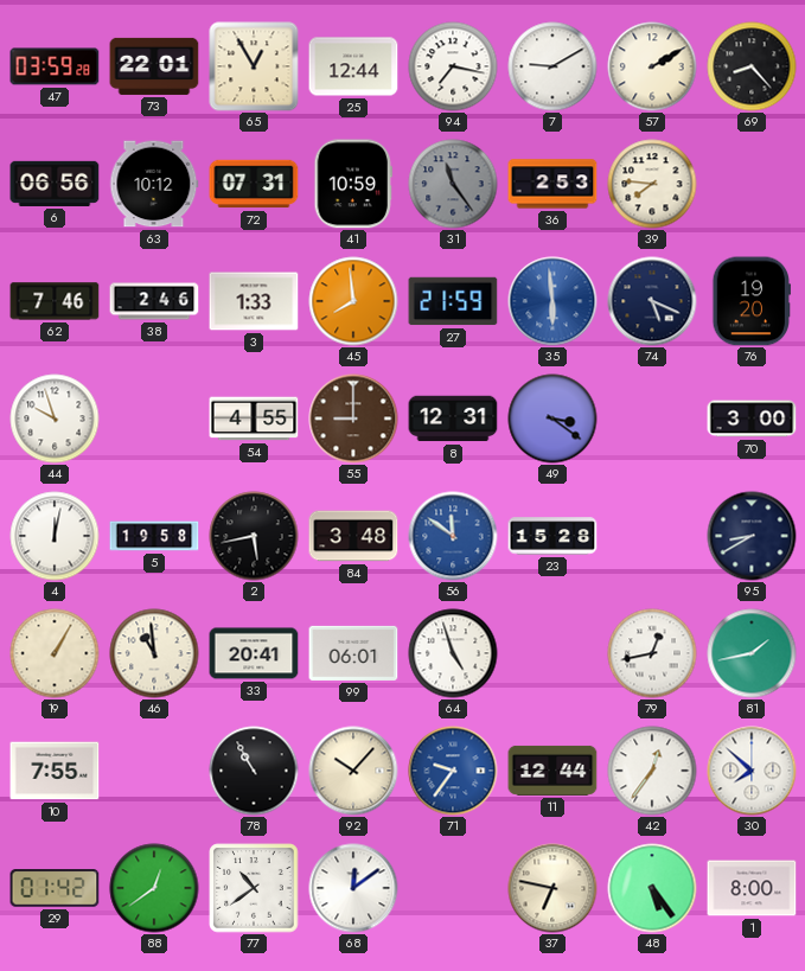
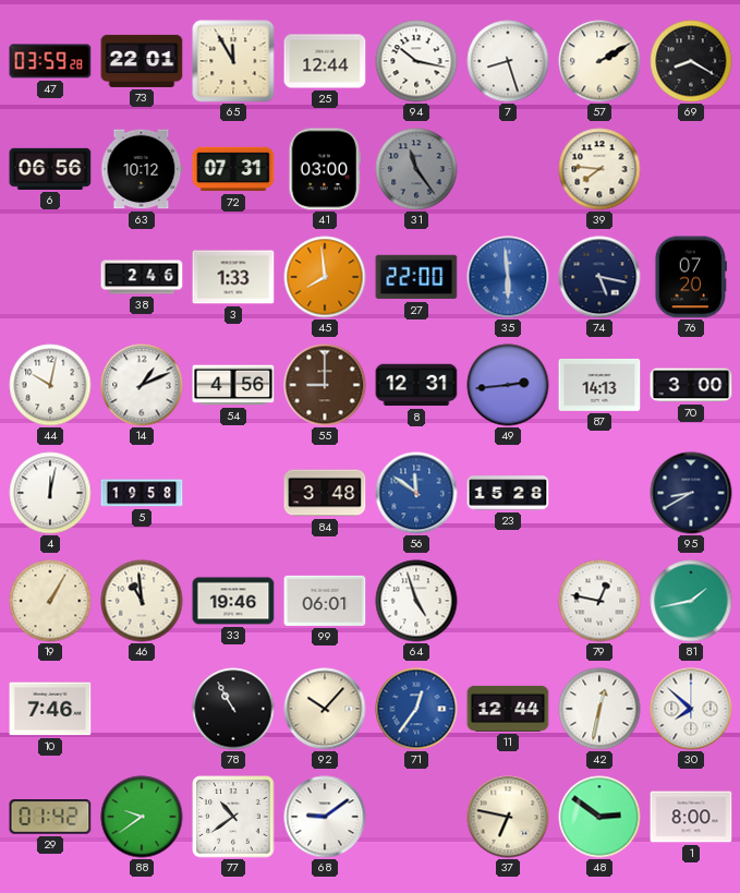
65: 12:55 -> 11:55 (233, 61)
94: 7:17 -> 10:17 (416, 61)
7: 9:10 -> 8:27 (508, 61)
69: 8:23 -> 8:20 (691, 61)
41: 10:59 -> 03:00 (325, 169)
36: 2:53 -> none (552, 184)
62: 7:46 -> none (55, 301)
27: 21:59 -> 22:00 (416, 277)
74: 5:19 -> 5:17 (599, 277)
76: 19:20 -> 07:20 (690, 277)
44: 9:57 -> 10:02 (50, 385)
14: none -> 1:11 (142, 385)
54: 4:55 -> 4:56 (233, 385)
49: 3:21 -> 2:44 (508, 385)
87: none -> 14:13 (599, 386)
2: 5:43 -> none (254, 536)
33: 20:41 -> 19:46 (233, 601)
79: 12:43 -> 12:47 (599, 601)
10: 7:55 -> 7:46 (50, 709)
71: 9:36 -> 12:36 (416, 709)
42: 12:36 -> 12:32 (599, 709)
88: 12:39 -> 9:39 (142, 817)
68: 12:09 -> 9:09 (325, 817)
48: 5:24 -> 2:51 (599, 817)
